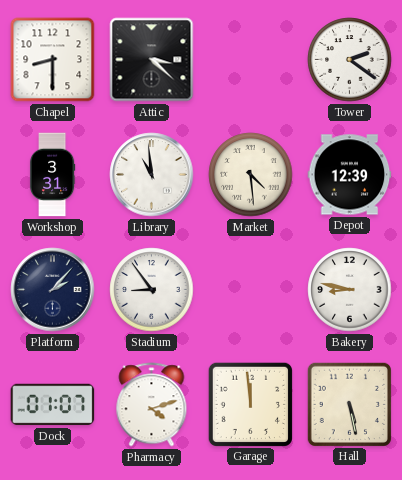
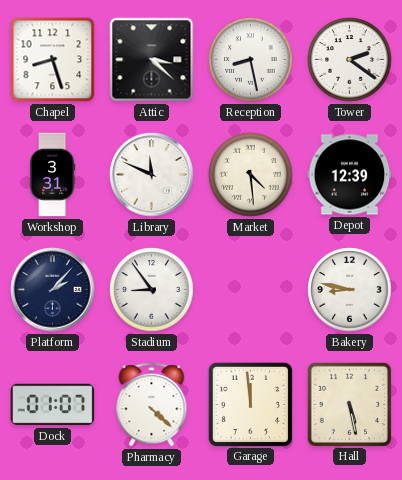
Chapel: 8:30 -> 8:27 (53, 60)
Reception: none -> 8:28 (251, 60)
Library: 10:59 -> 11:49 (152, 175)
Pharmacy: 4:12 -> 4:22 (152, 405)
